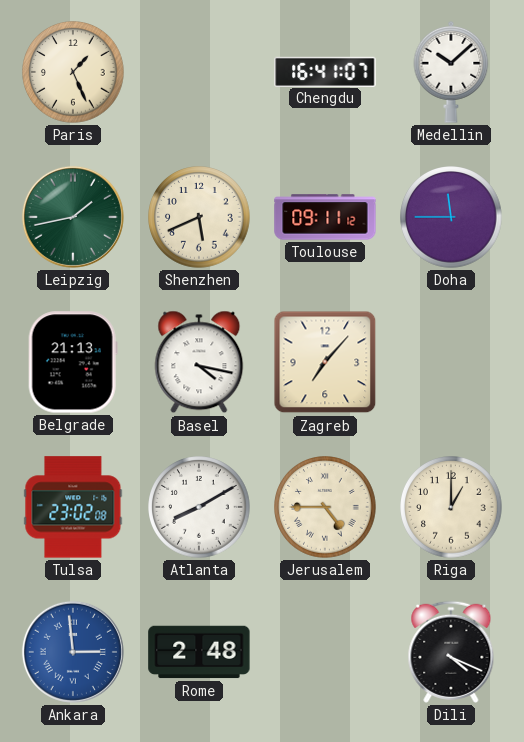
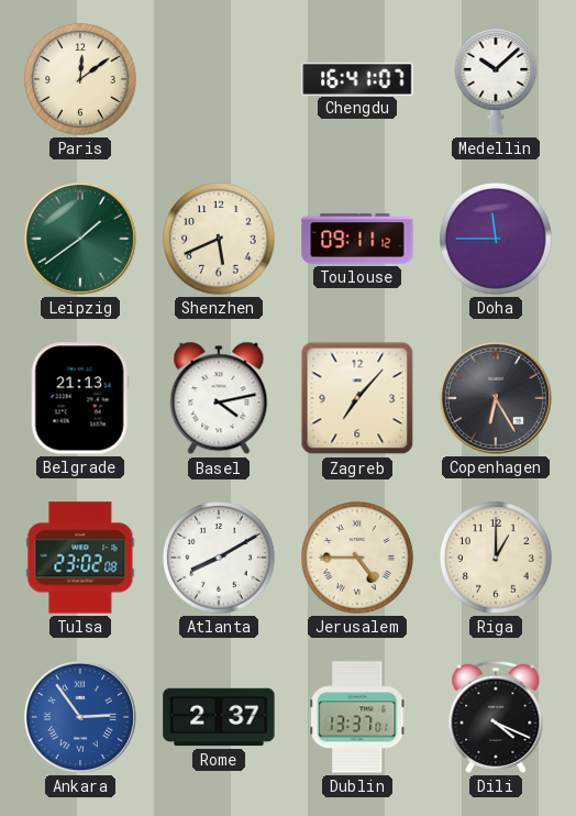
Paris: 1:26 -> 12:09 (80, 79)
Leipzig: 1:43 -> 1:39 (80, 239)
Basel: 4:17 -> 4:13 (219, 398)
Copenhagen: none -> 6:25 (496, 398)
Ankara: 2:59 -> 2:54 (80, 717)
Rome: 2:48 -> 2:37 (219, 717)
Dublin: none -> 13:37 (357, 717)
